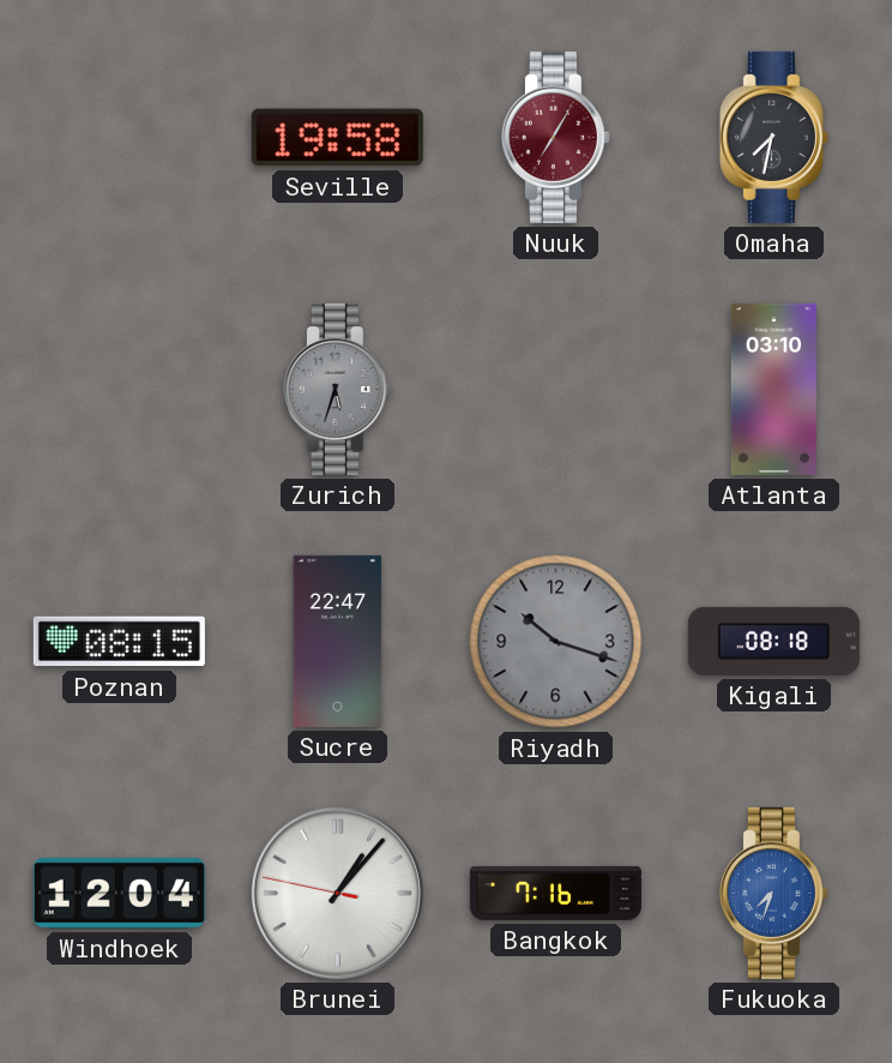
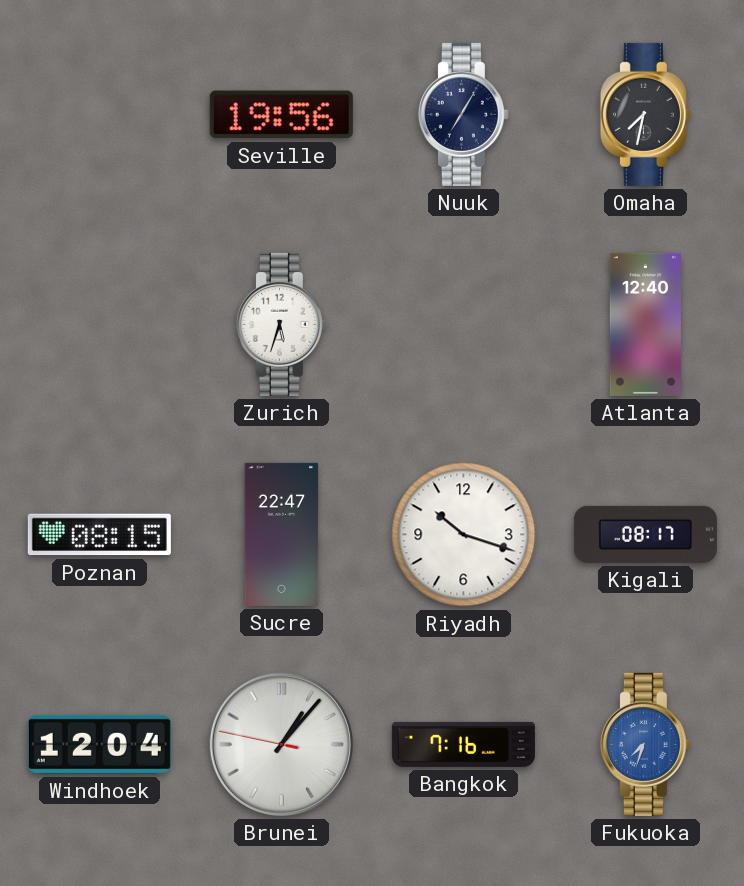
Seville: 19:58 -> 19:56 (281, 115)
Nuuk dial: burgundy -> navy (463, 114)
Zurich dial: grey -> white (281, 324)
Atlanta: 03:10 -> 12:40 (645, 324)
Riyadh dial: grey -> white (464, 535)
Kigali: 08:18 -> 08:17 (645, 534)
